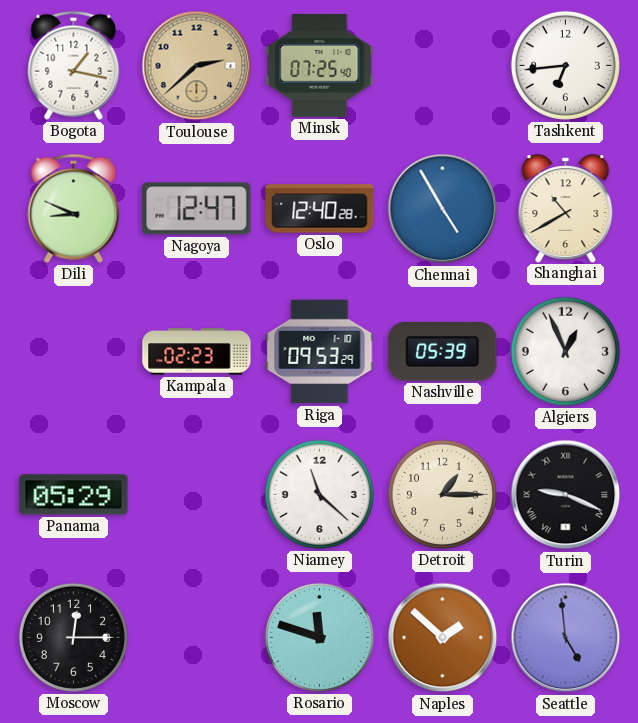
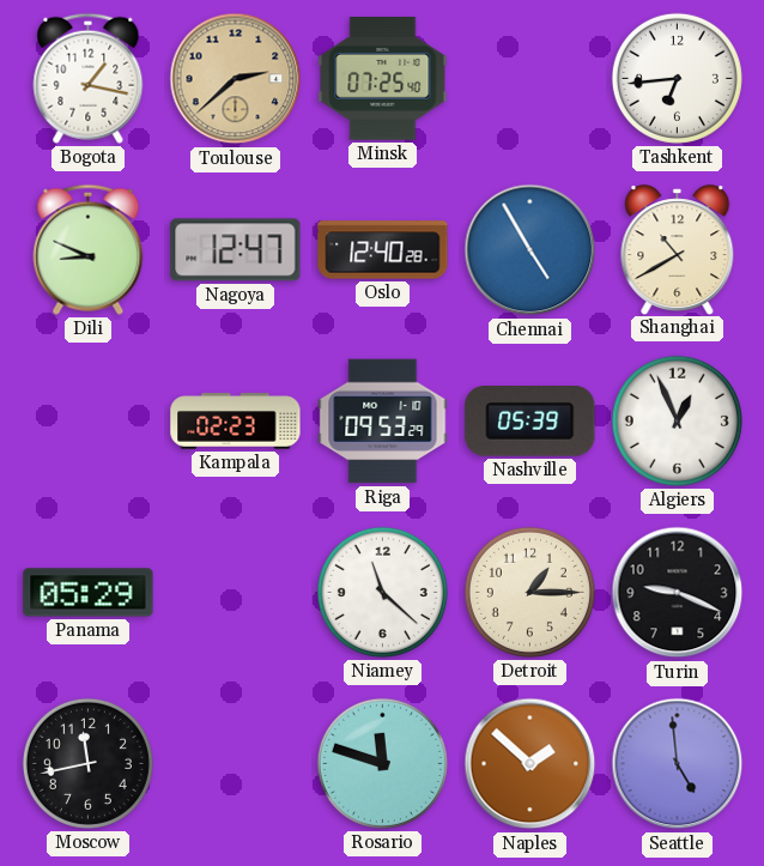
Turin numerals: Roman -> Arabic (678, 593)
Moscow: 12:15 -> 11:43 (87, 763)
